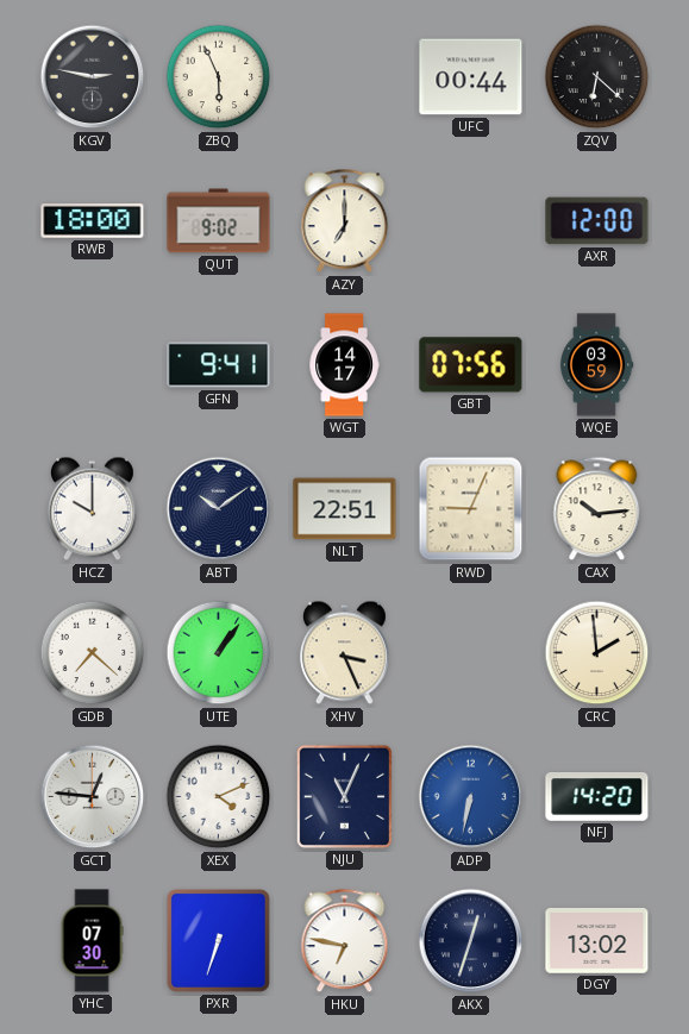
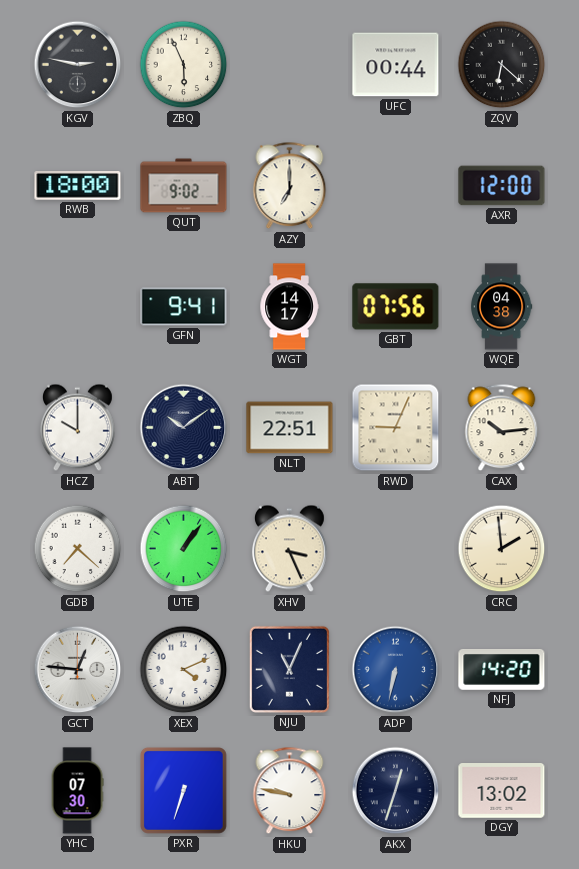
WQE: 03:59 -> 04:38 (501, 307)
HKU: 6:47 -> 9:47 (290, 791)
